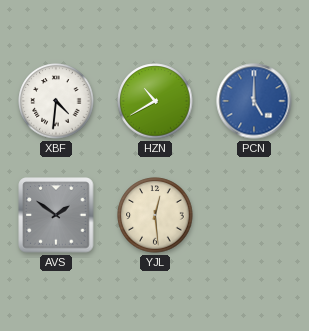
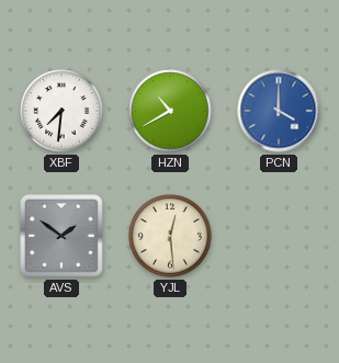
XBF: 4:31 -> 7:31 (61, 111)
PCN: 5:00 -> 4:00 (279, 111)
